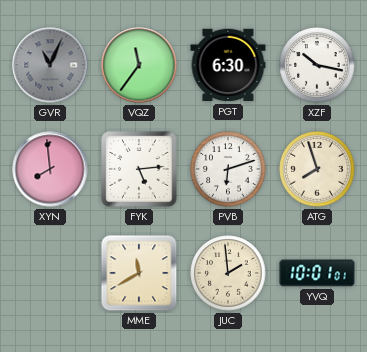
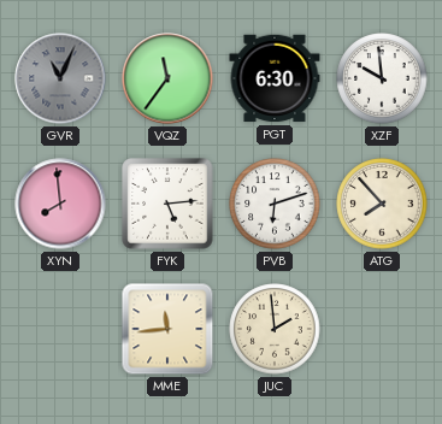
XZF: 10:17 -> 9:59 (382, 78)
ATG: 7:57 -> 7:53 (382, 204)
MME: 11:40 -> 11:44 (167, 329)
YVQ: 10:01 -> none (317, 273)
